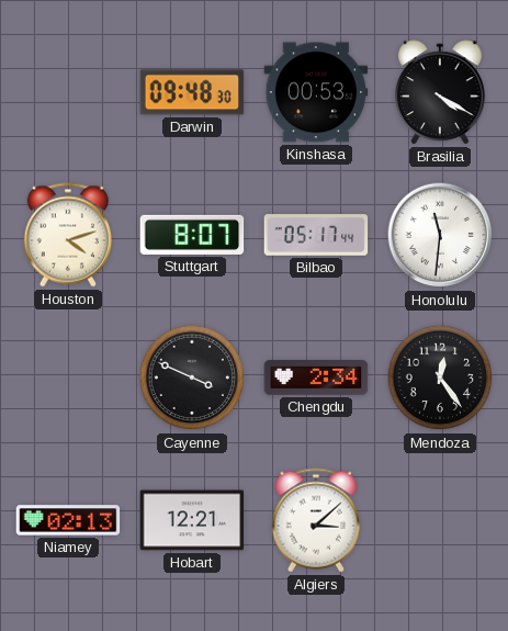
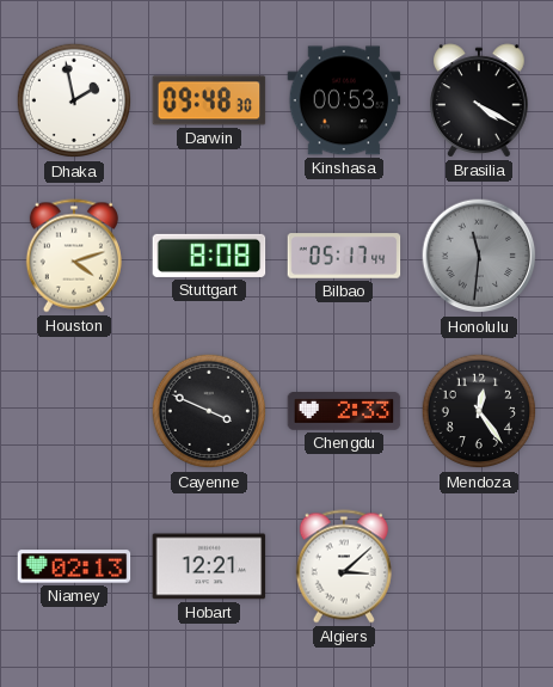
Dhaka: none -> 1:58 (74, 100)
Stuttgart: 8:07 -> 8:08 (209, 256)
Honolulu dial: white -> grey (479, 256)
Chengdu: 2:34 -> 2:33 (344, 412)
